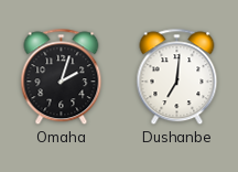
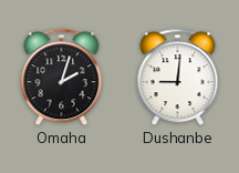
Dushanbe: 7:01 -> 9:01 (178, 78)
